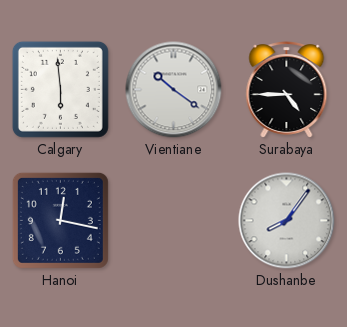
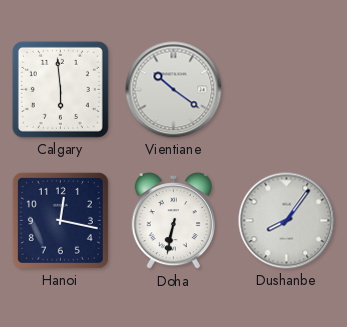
Surabaya: 4:45 -> none (287, 90)
Doha: none -> 6:32 (173, 221)
